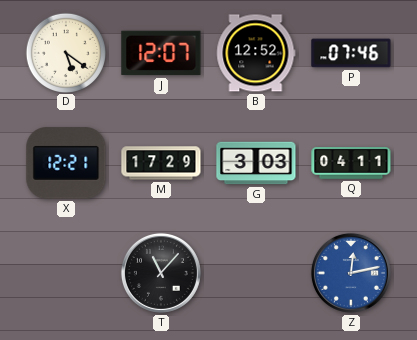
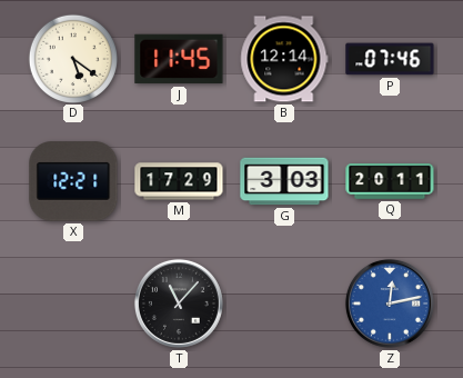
J: 12:07 -> 11:45 (179, 59)
B: 12:52 -> 12:14 (284, 59)
Q: 04:11 -> 20:11 (390, 182)
